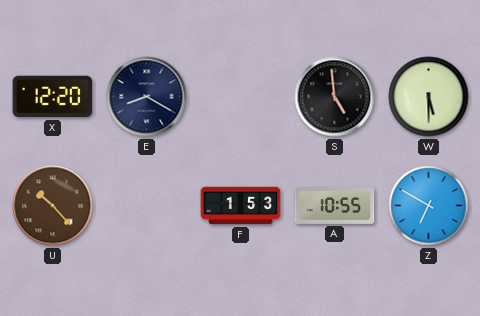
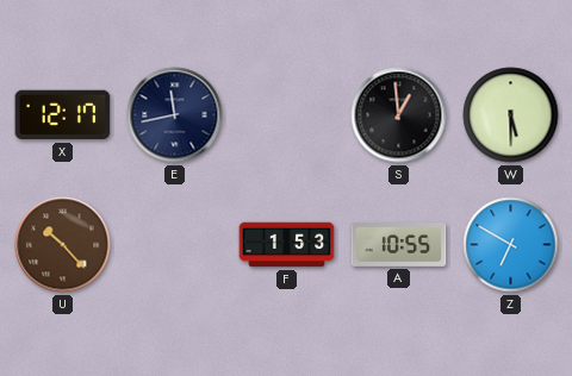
X: 12:20 -> 12:17 (63, 115)
E: 8:20 -> 11:43 (175, 115)
S: 4:59 -> 12:59 (399, 115)
